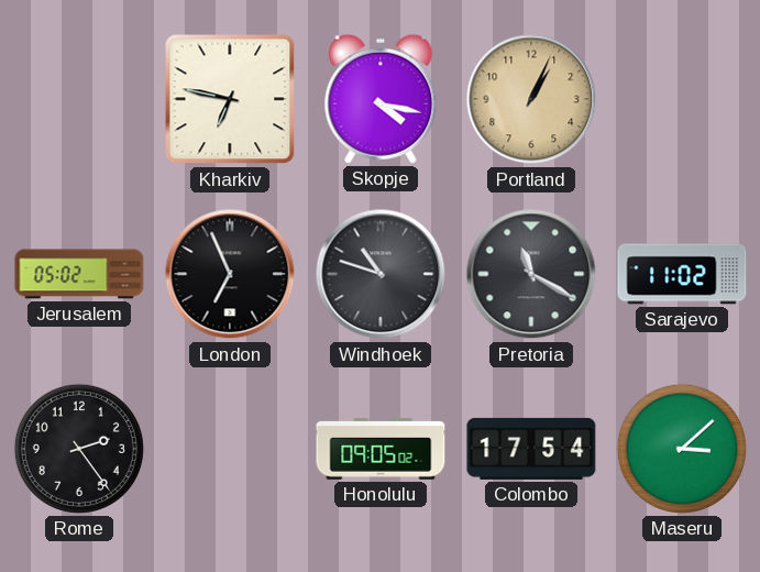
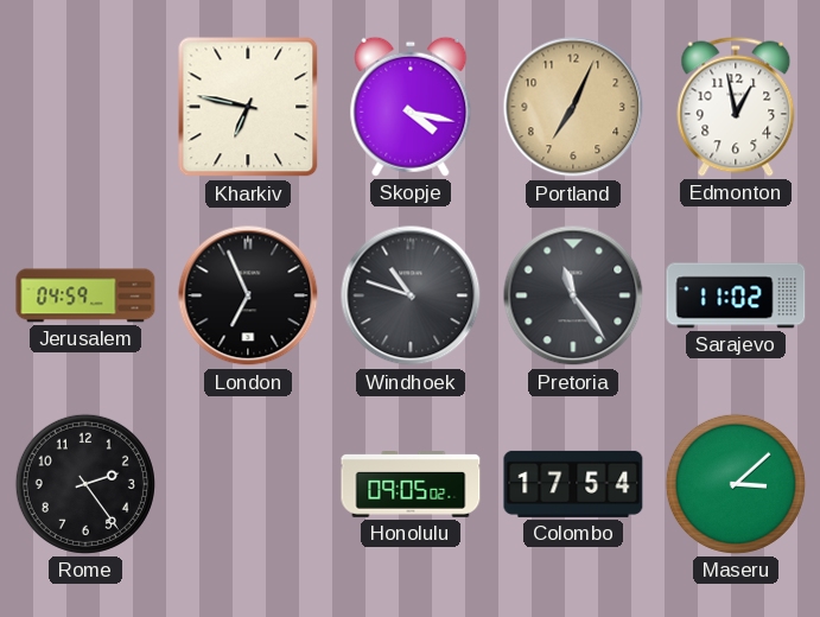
Portland: 1:04 -> 7:04 (573, 107)
Edmonton: none -> 12:58 (736, 107)
Jerusalem: 05:02 -> 04:59 (85, 295)
Pretoria: 11:20 -> 11:24 (573, 295)
